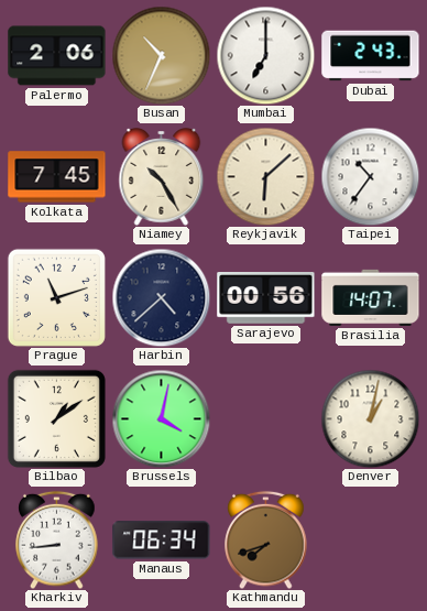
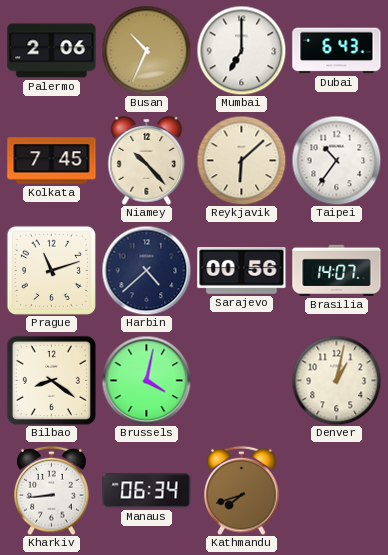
Dubai: 2:43 -> 6:43 (337, 51)
Niamey: 10:25 -> 10:23 (147, 161)
Bilbao: 1:09 -> 8:21 (51, 380)
